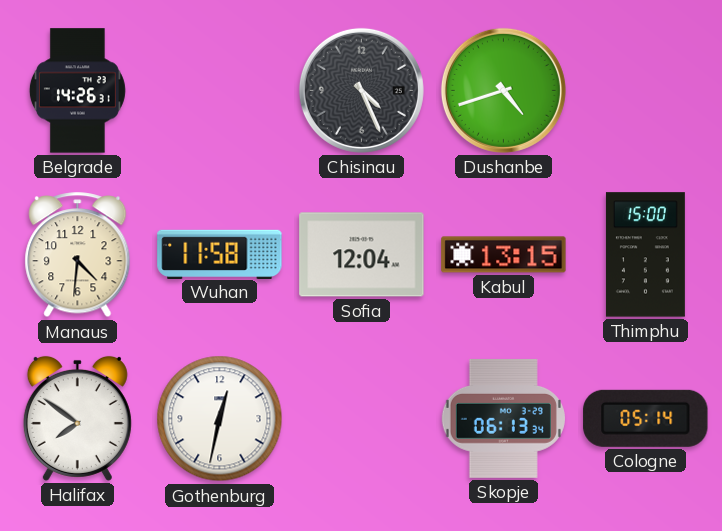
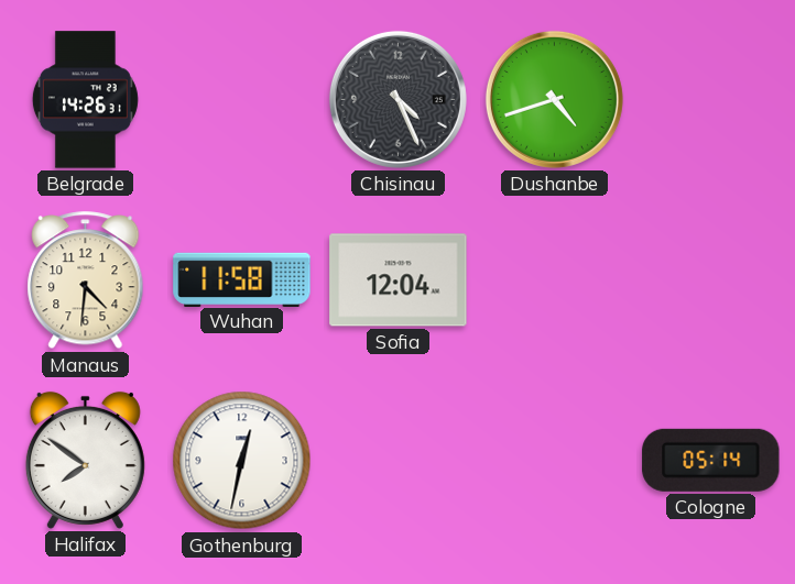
Kabul: 13:15 -> none (504, 255)
Thimphu: 15:00 -> none (645, 255)
Skopje: 06:13 -> none (503, 419)
